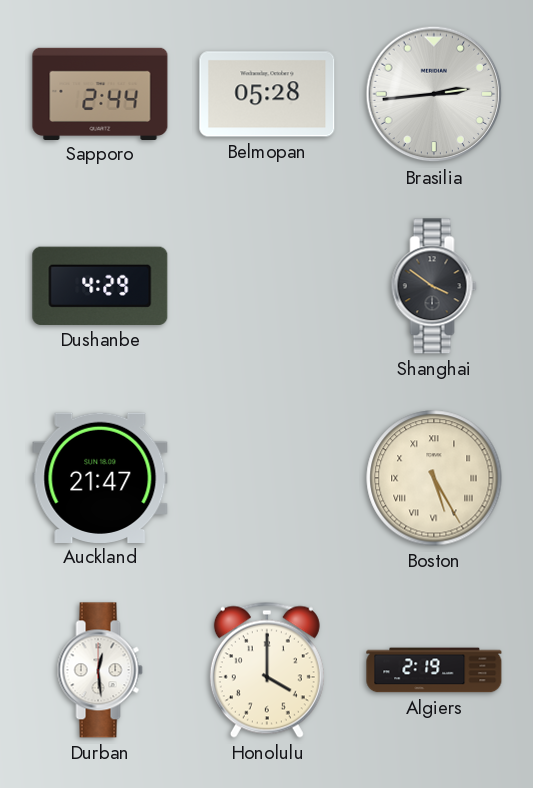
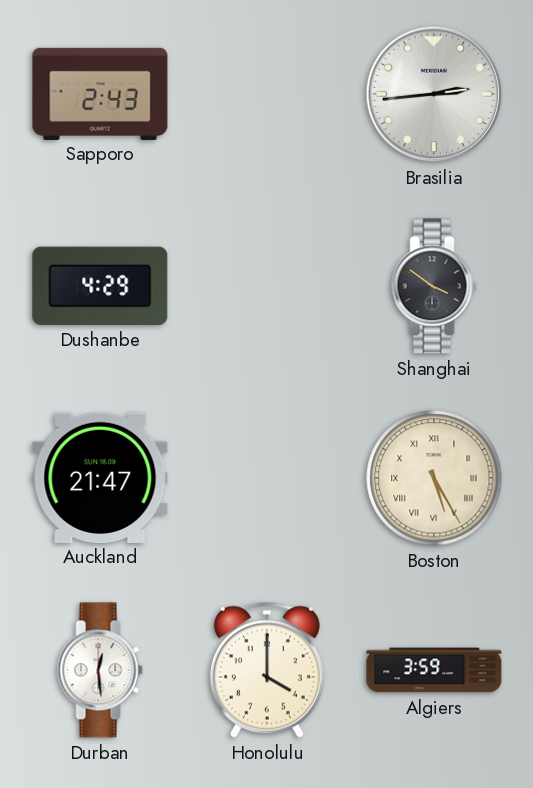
Sapporo: 2:44 -> 2:43 (100, 93)
Belmopan: 05:28 -> none (267, 94)
Algiers: 2:19 -> 3:59 (434, 670)
